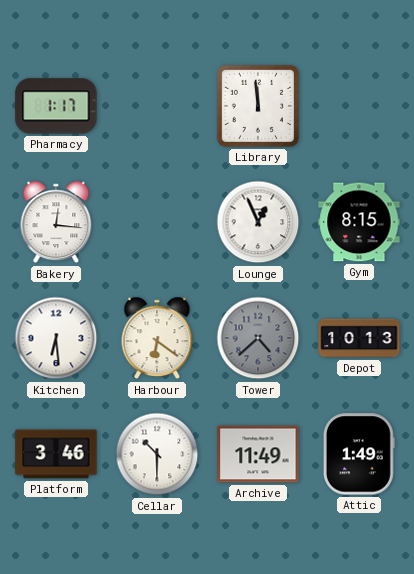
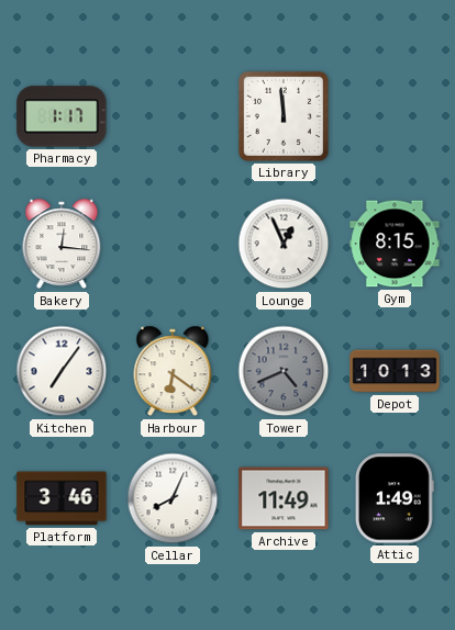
Kitchen: 6:29 -> 7:06 (62, 371)
Tower: 4:38 -> 4:41 (284, 371)
Cellar: 10:30 -> 8:04 (173, 498)
